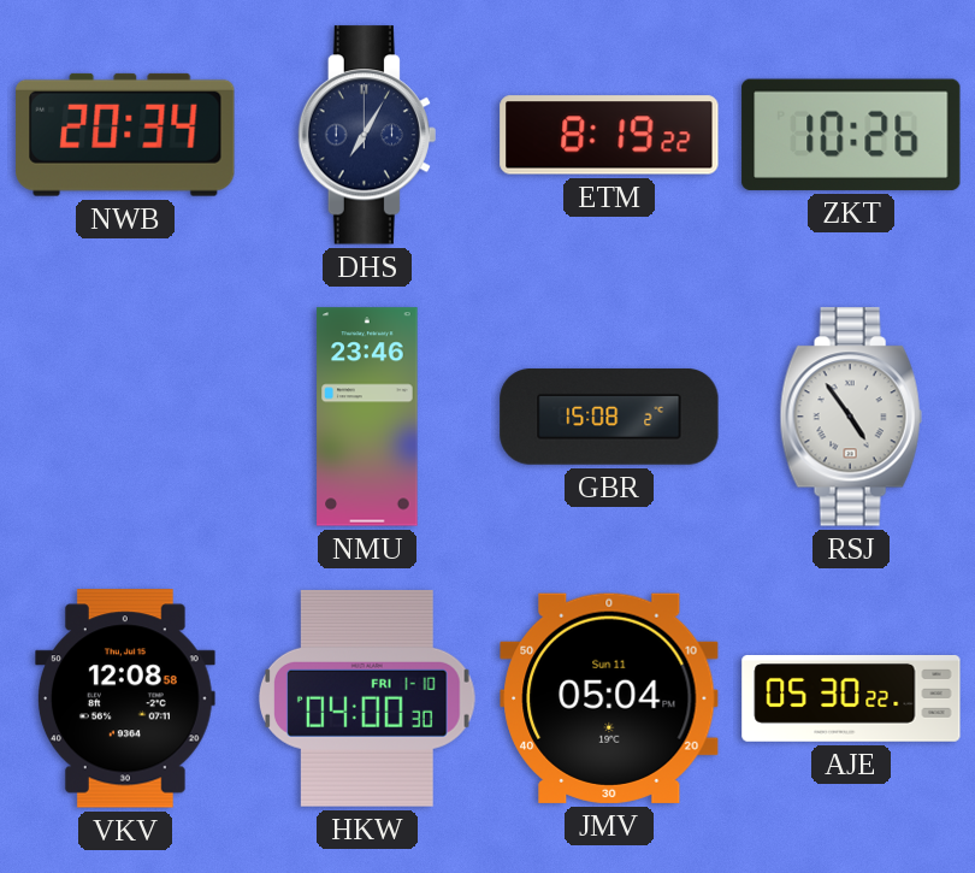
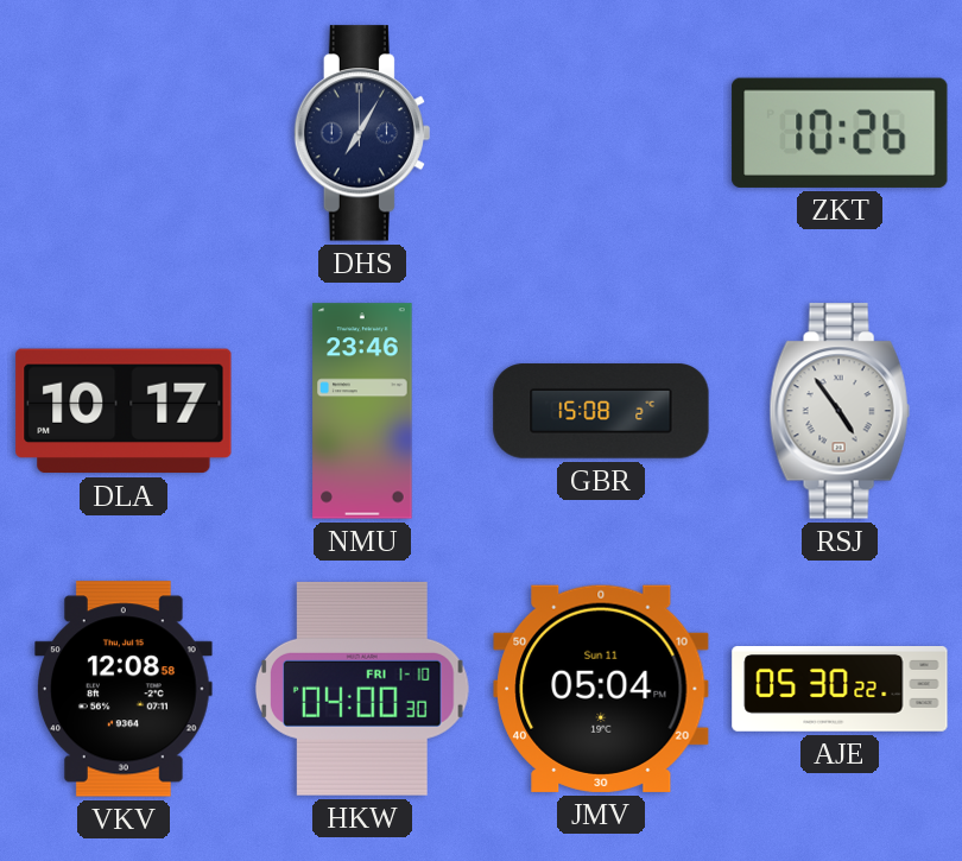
NWB: 20:34 -> none (125, 135)
ETM: 8:19 -> none (609, 135)
DLA: none -> 10:17 (124, 411)
